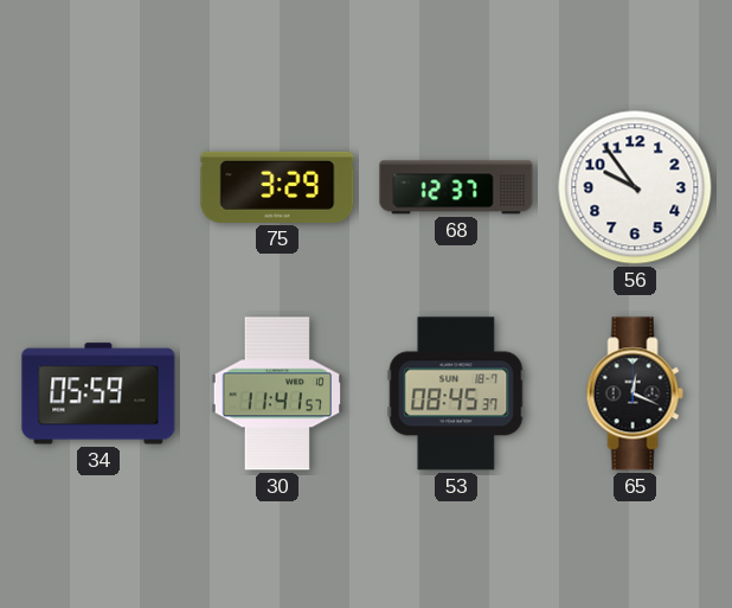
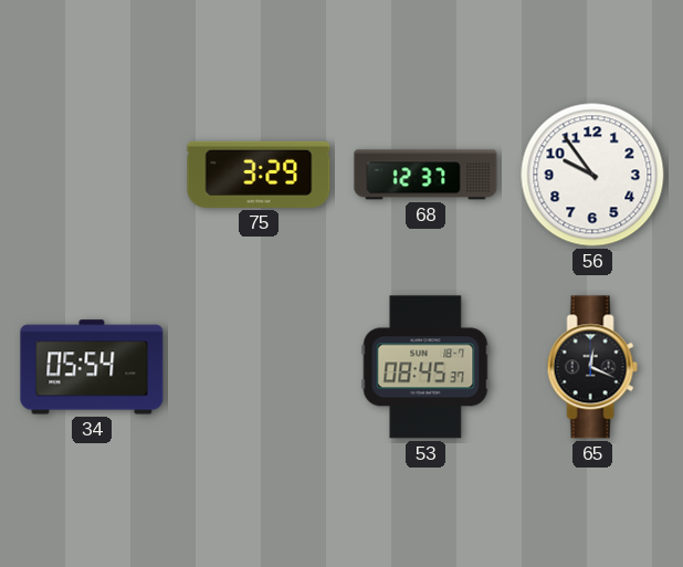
34: 05:59 -> 05:54 (92, 367)
30: 11:41 -> none (277, 393)
